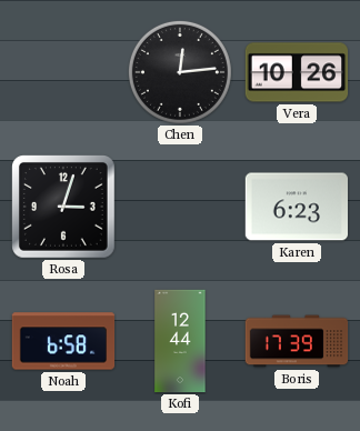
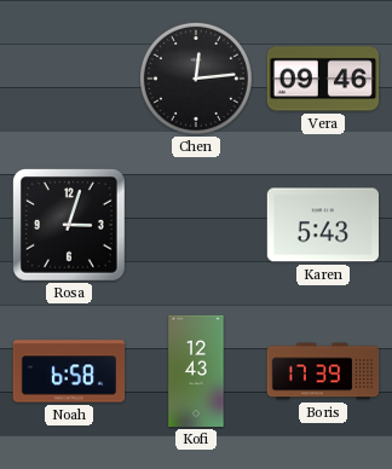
Vera: 10:26 -> 09:46 (323, 79)
Karen: 6:23 -> 5:43 (322, 225)
Kofi: 12:44 -> 12:43 (196, 371)
